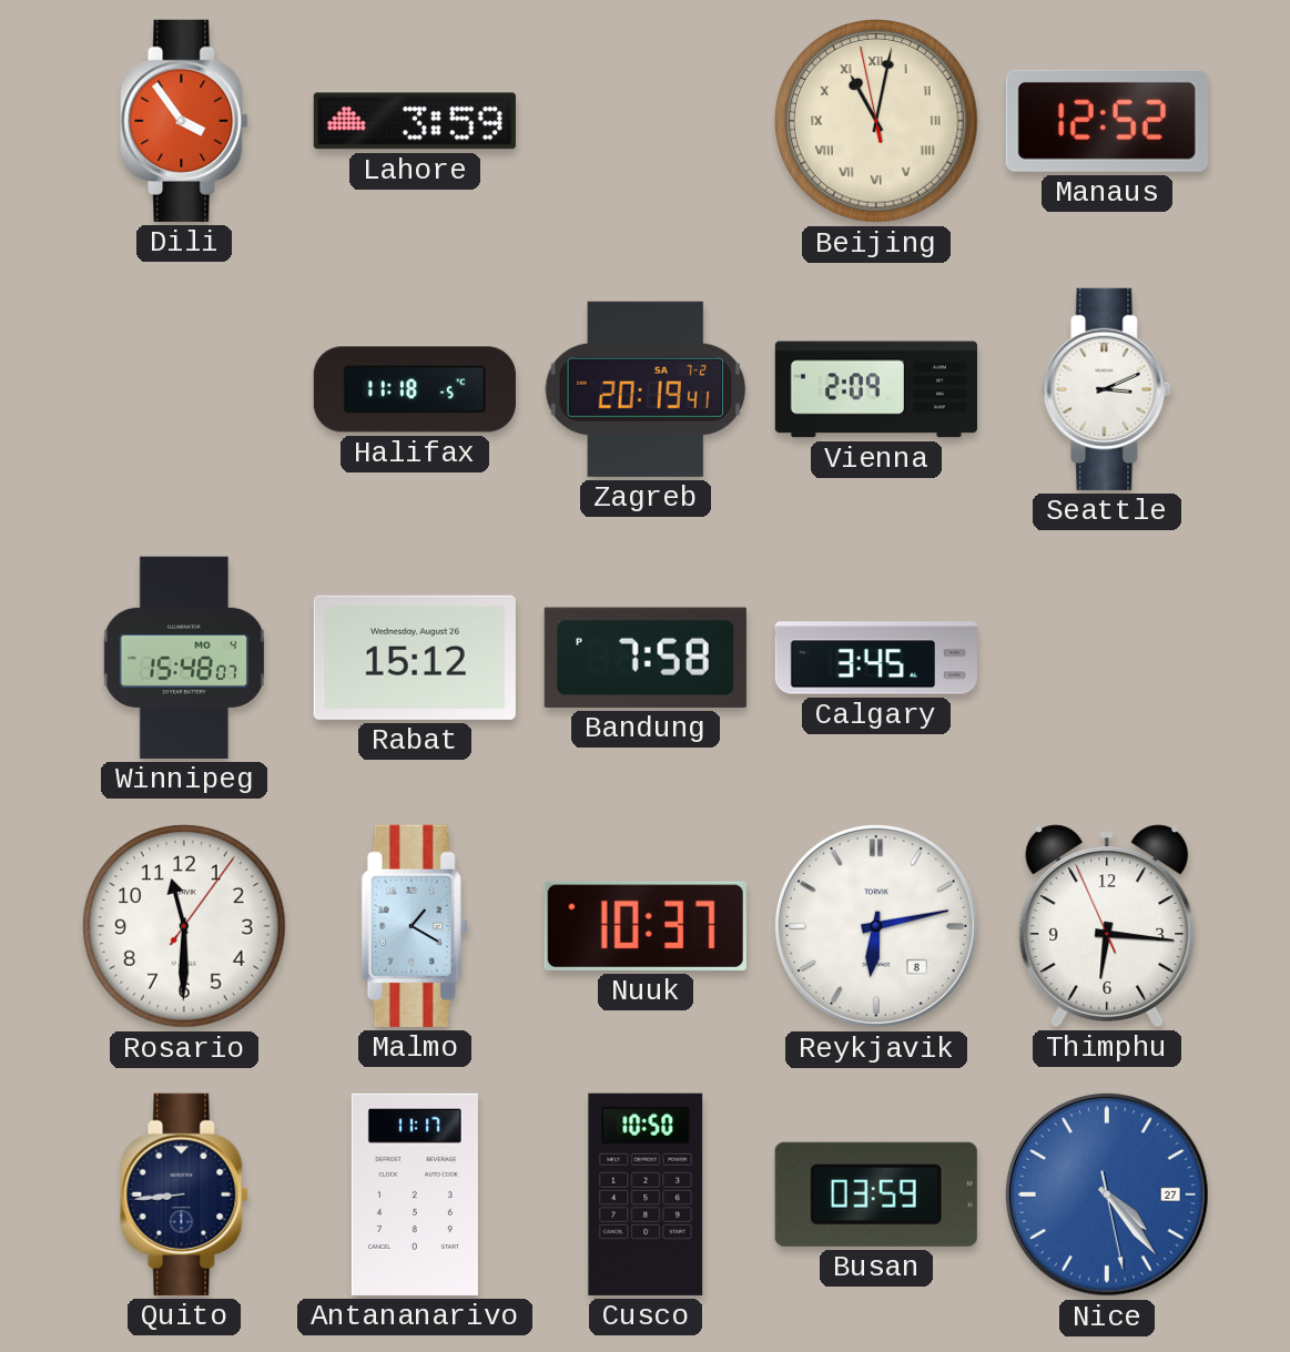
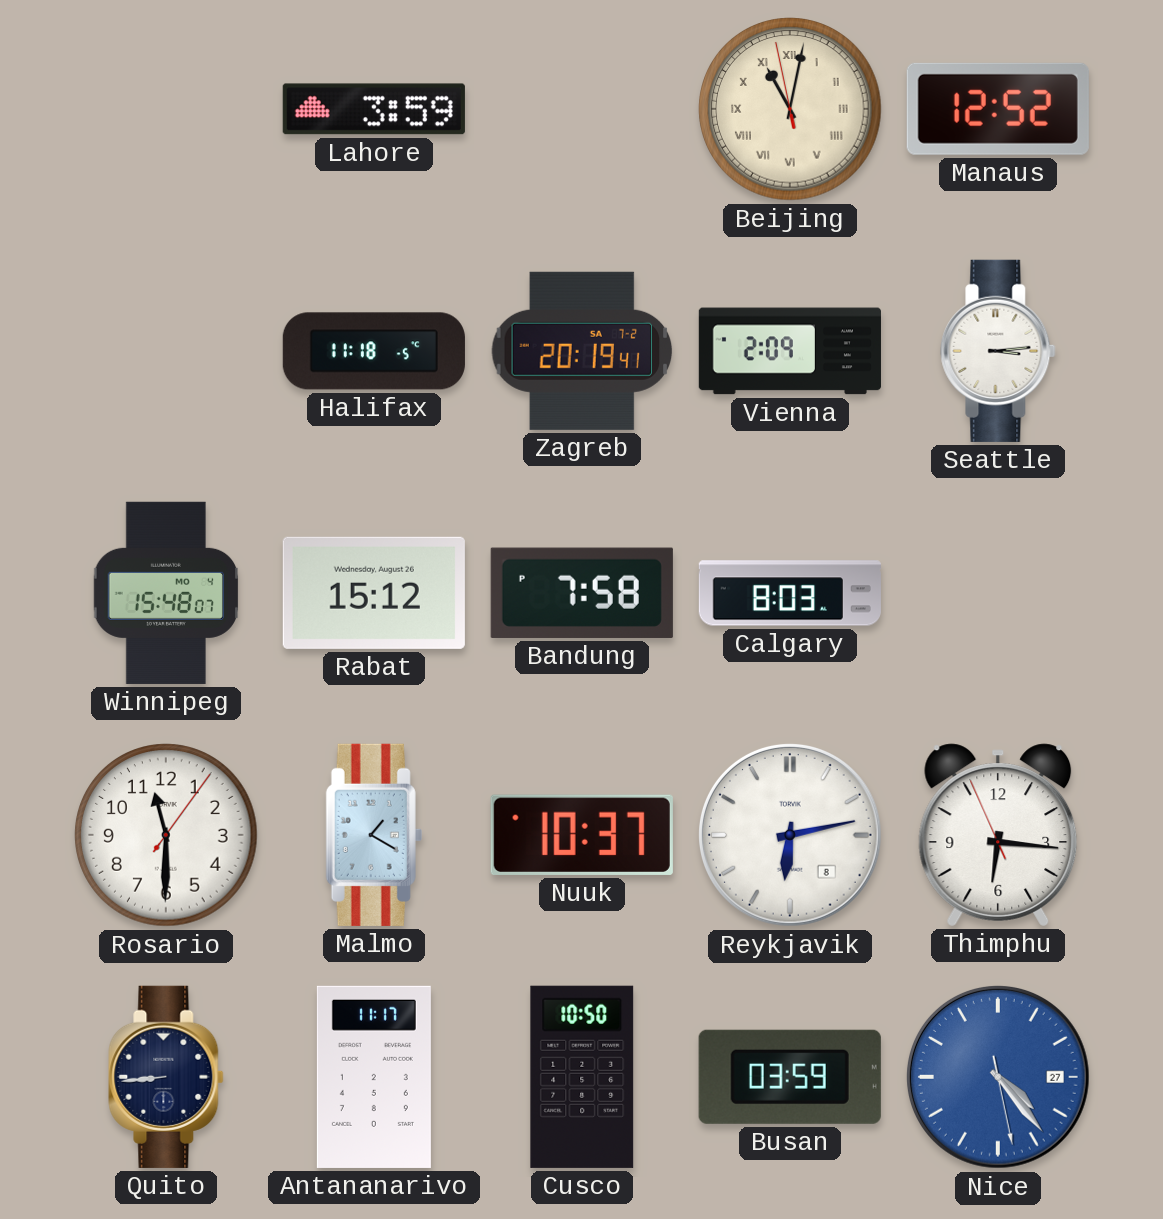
Dili: 3:54 -> none (184, 121)
Seattle: 3:11 -> 3:14 (998, 351)
Calgary: 3:45 -> 8:03 (790, 593)
